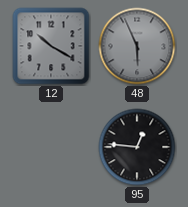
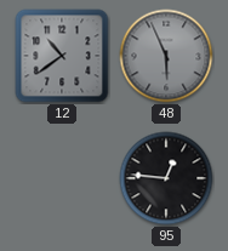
12: 10:20 -> 10:39 (62, 56)
